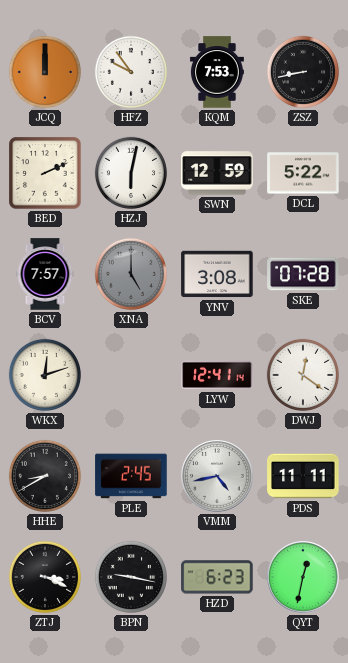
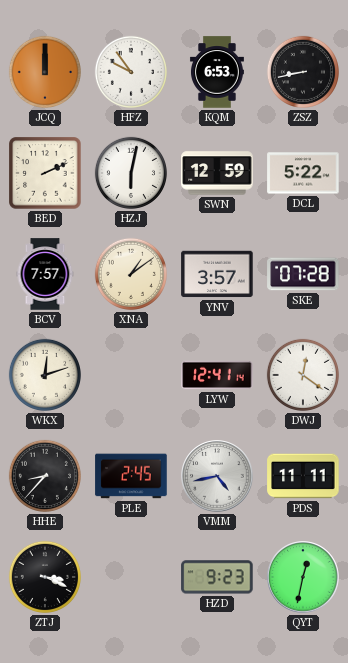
KQM: 7:53 -> 6:53 (217, 72)
XNA: 5:00 -> 1:09 (131, 274)
XNA dial: grey -> cream (131, 274)
YNV: 3:08 -> 3:57 (217, 274)
HHE: 8:40 -> 8:37 (45, 476)
BPN: 9:17 -> none (131, 577)
HZD: 6:23 -> 9:23 (217, 577)
